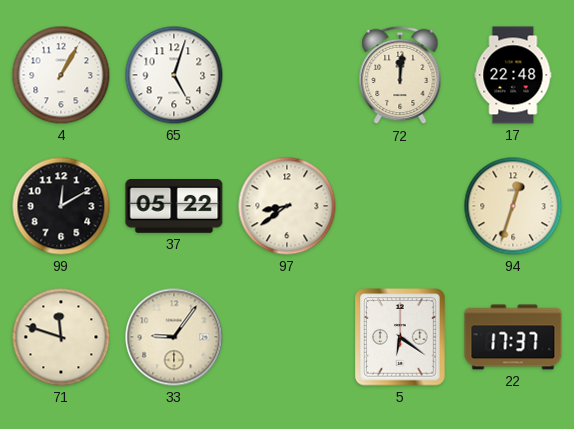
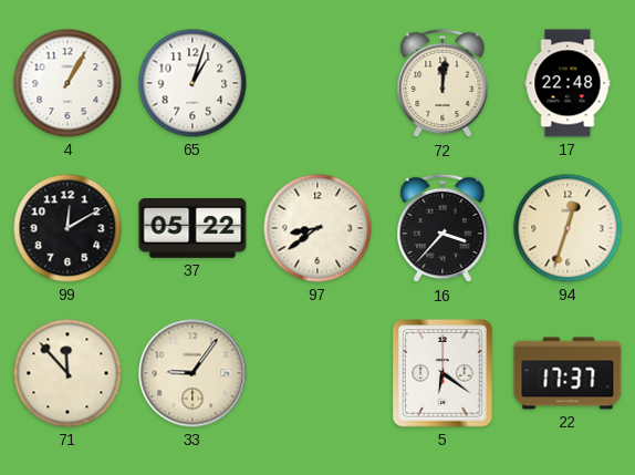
65: 5:03 -> 1:03 (192, 83)
16: none -> 3:37 (443, 228)
71: 11:48 -> 11:53 (67, 373)
